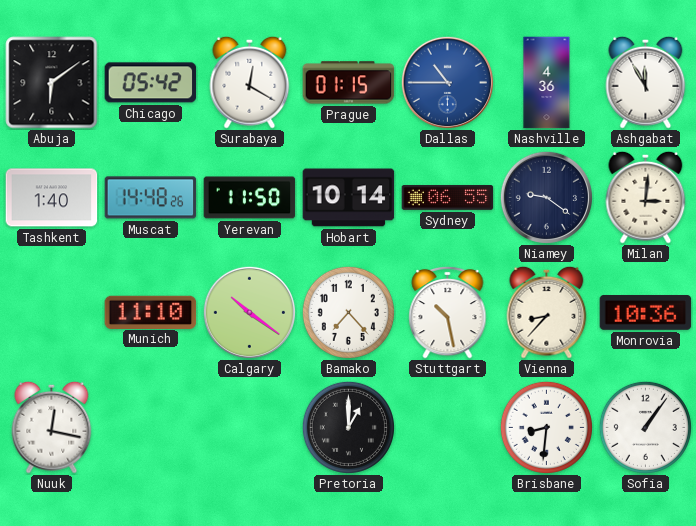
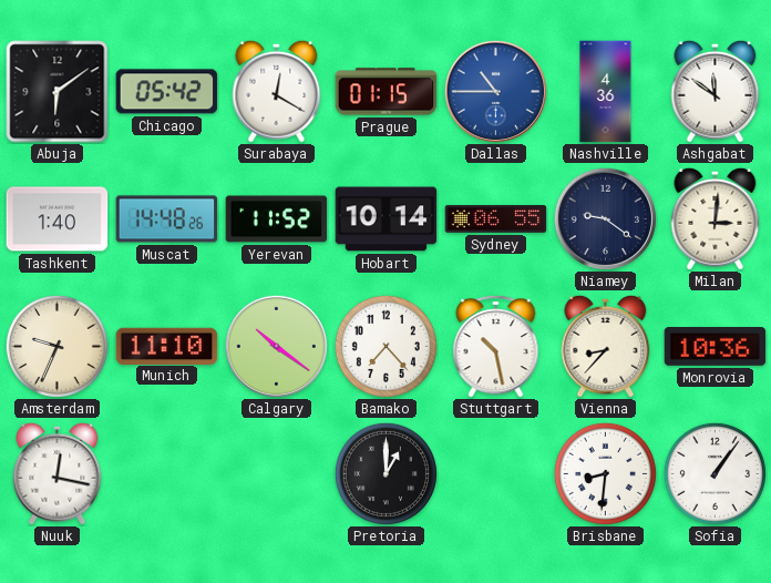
Ashgabat: 11:55 -> 11:51 (716, 91)
Yerevan: 11:50 -> 11:52 (277, 219)
Amsterdam: none -> 9:34 (56, 346)
